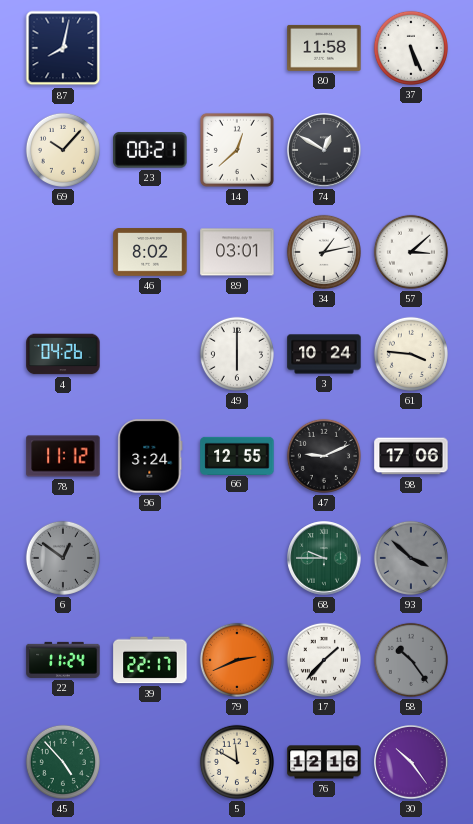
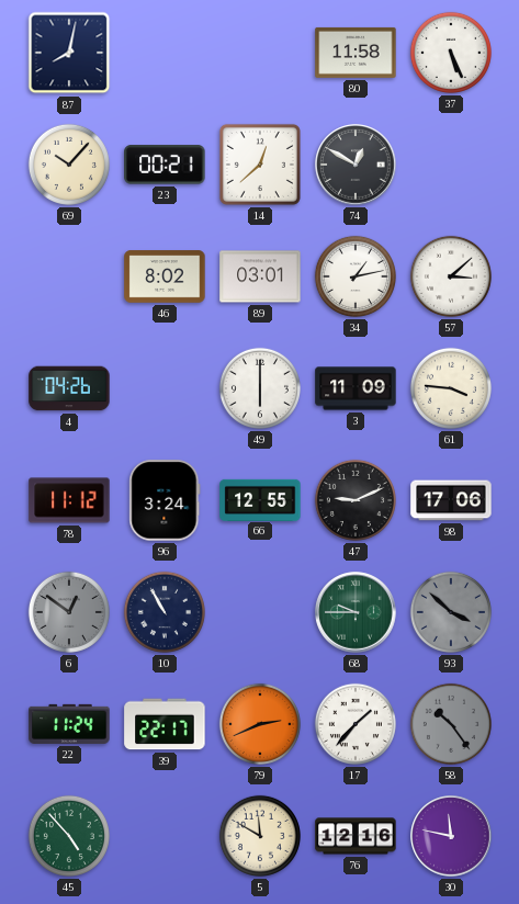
3: 10:24 -> 11:09 (356, 388)
10: none -> 10:55 (165, 612)
30: 10:24 -> 11:47 (451, 836)
